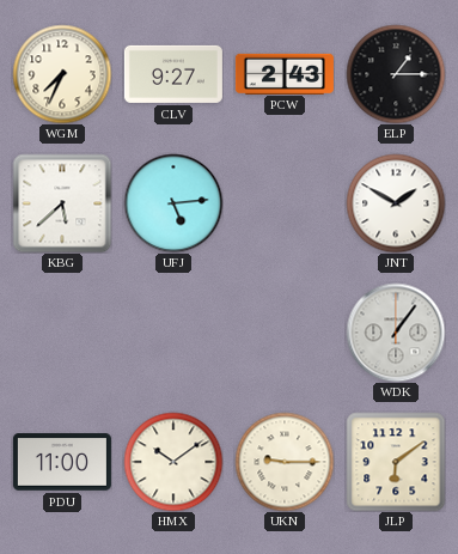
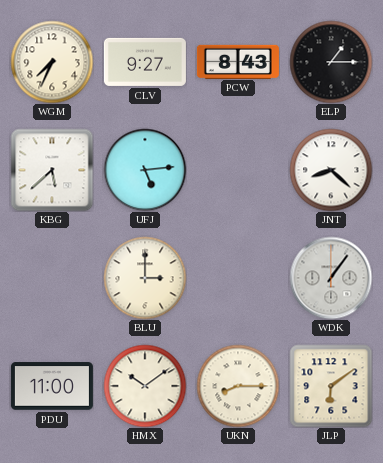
PCW: 2:43 -> 8:43 (238, 61)
JNT: 1:50 -> 8:22 (331, 170)
BLU: none -> 3:00 (145, 278)
UKN: 9:15 -> 8:15 (238, 386)
